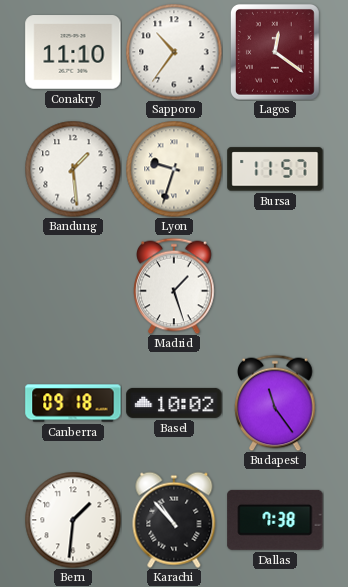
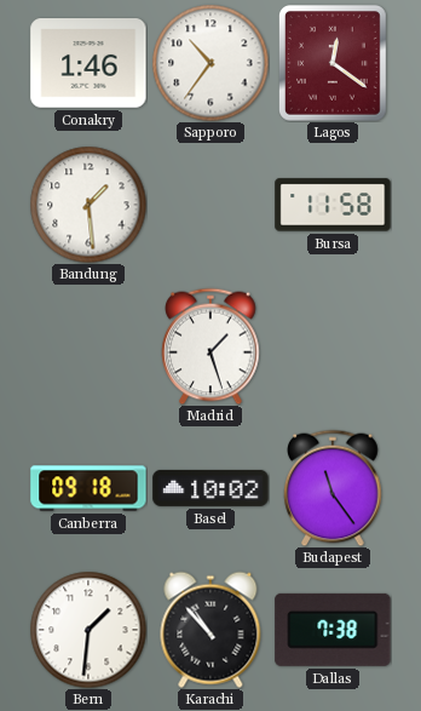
Conakry: 11:10 -> 1:46 (88, 63)
Lyon: 9:33 -> none (174, 169)
Bursa: 11:57 -> 11:58 (333, 205)
